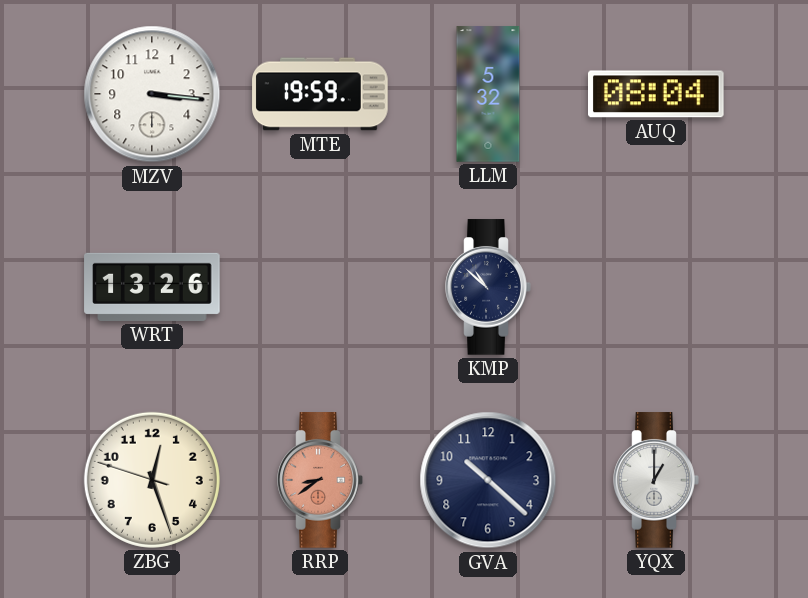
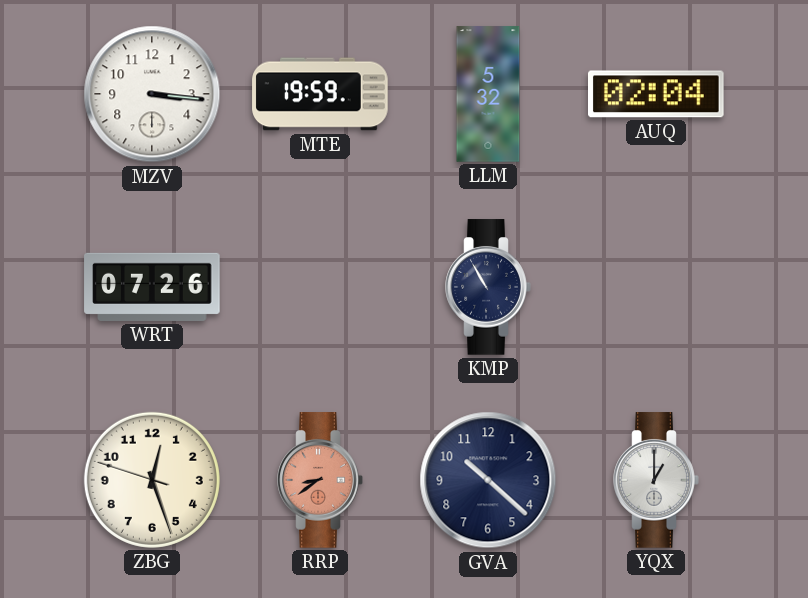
AUQ: 08:04 -> 02:04 (657, 94)
WRT: 13:26 -> 07:26 (152, 287)
KMP: 10:52 -> 10:55 (488, 287)
